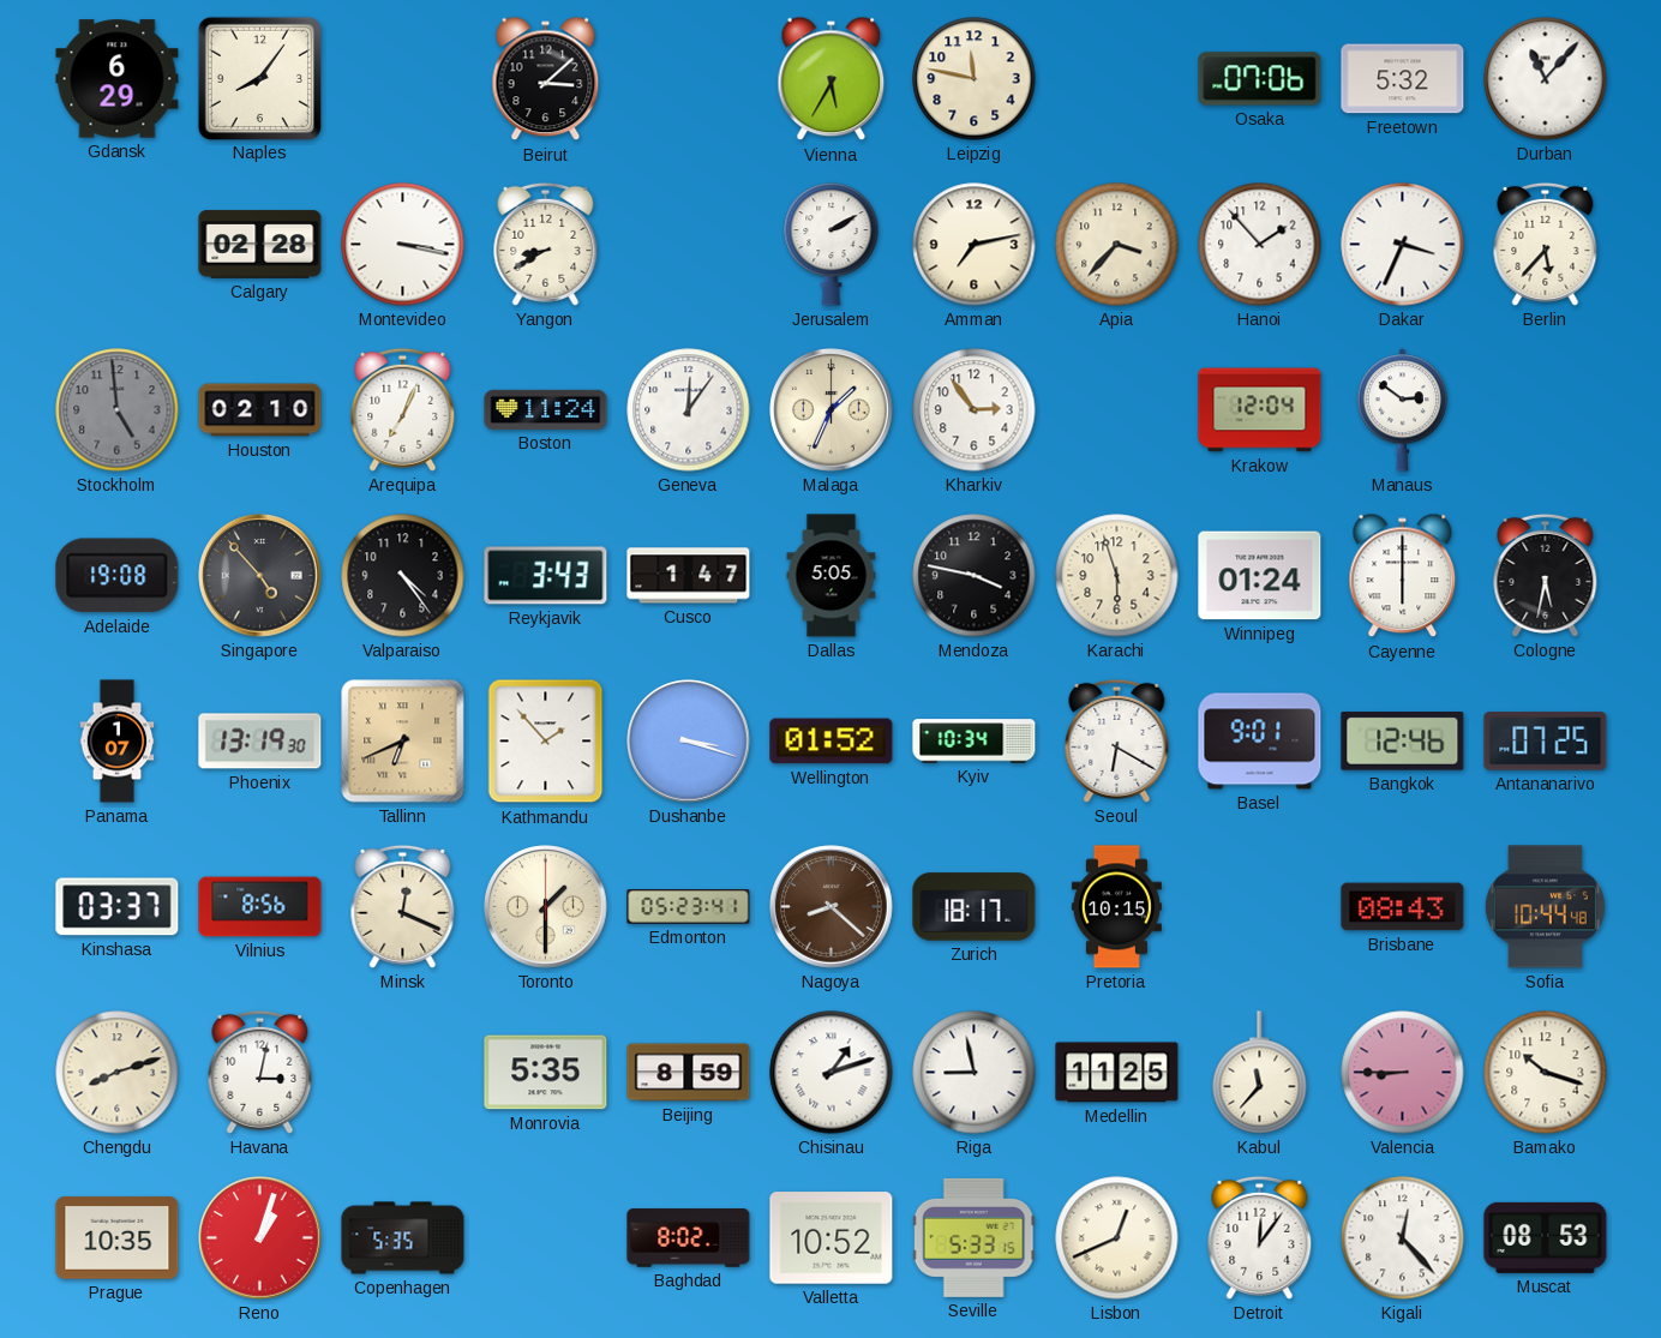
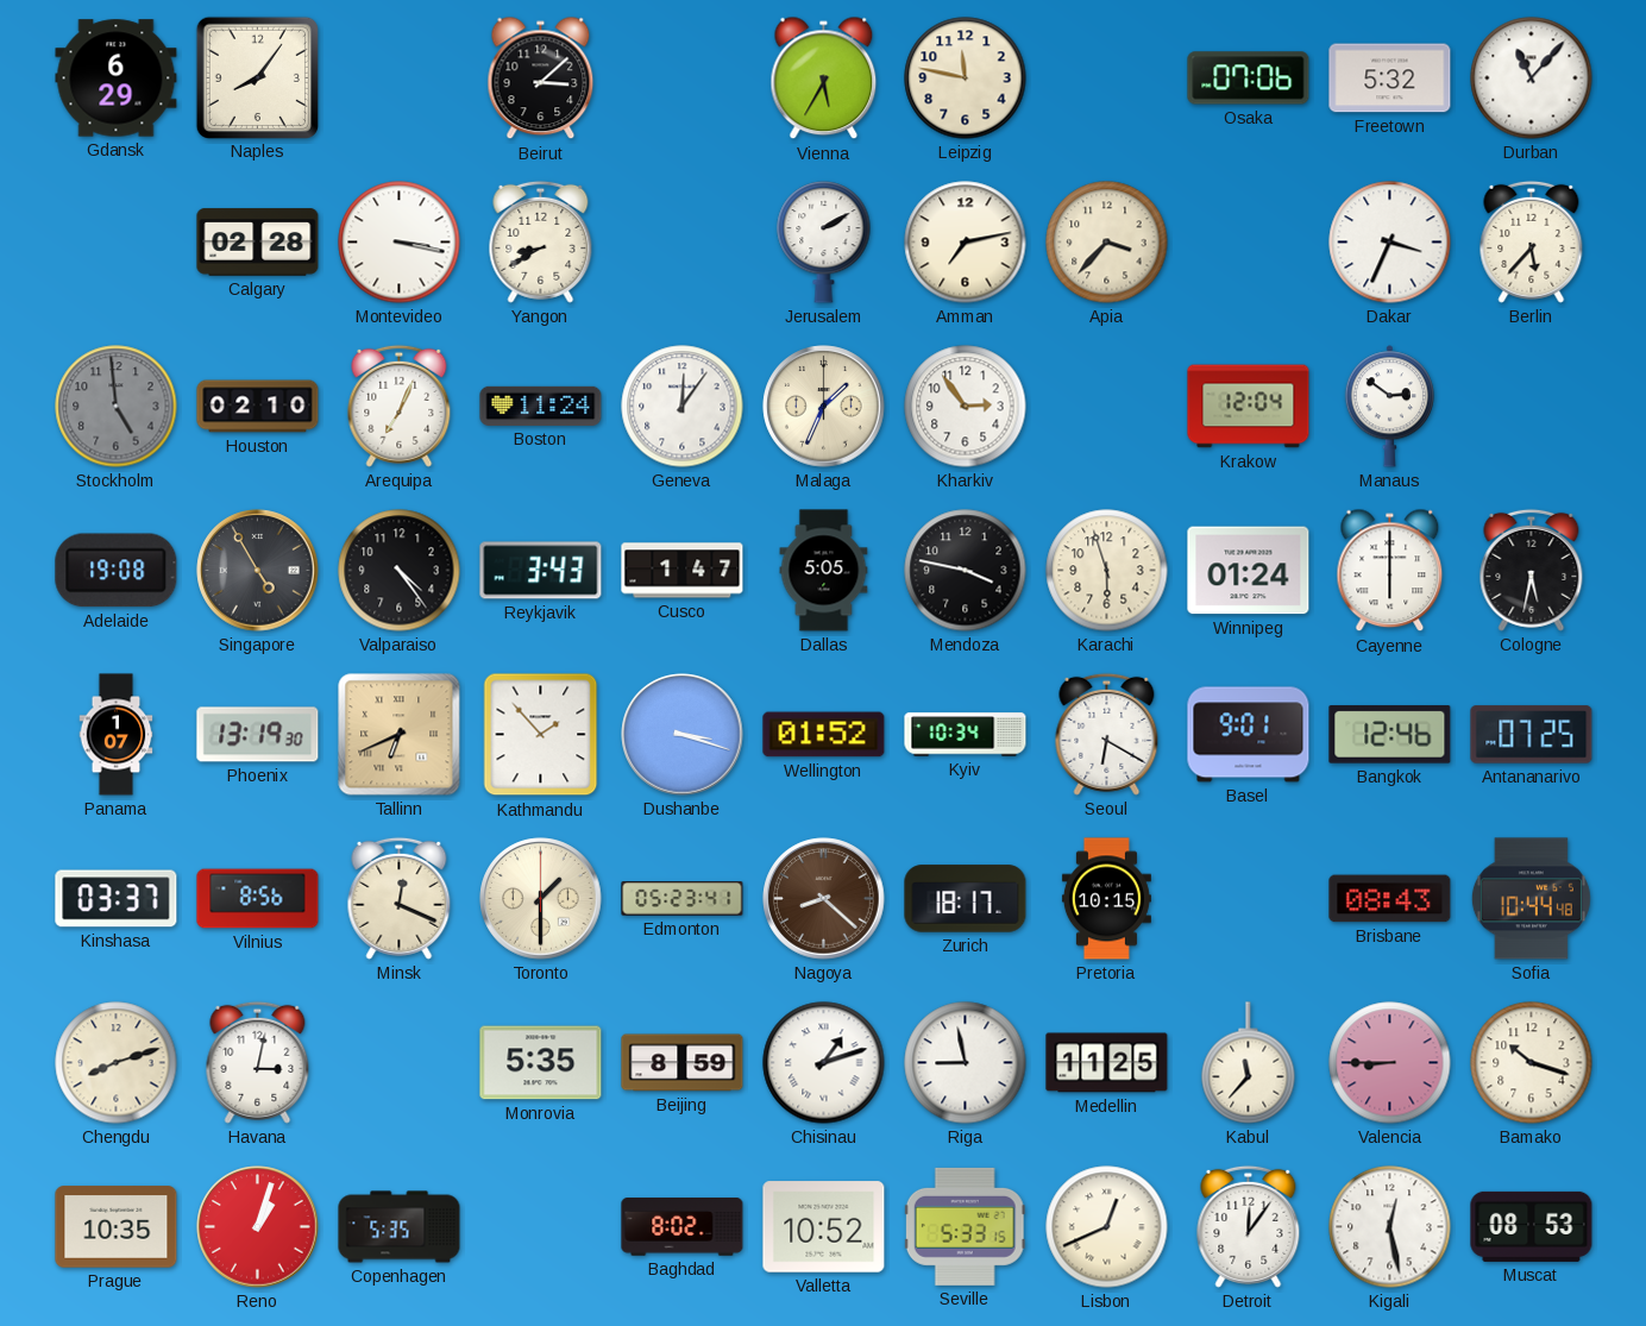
Hanoi: 1:53 -> none (1260, 245)
Singapore: 4:53 -> 4:55 (258, 571)
Kigali: 12:23 -> 12:28 (1390, 1227)
